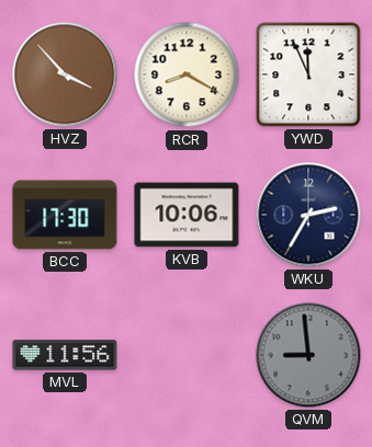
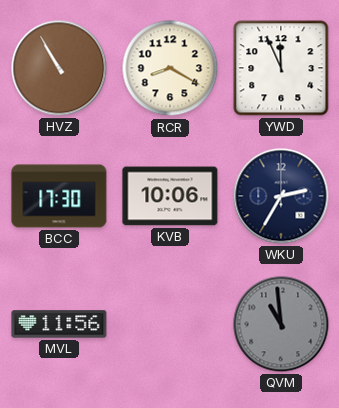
HVZ: 3:53 -> 10:55 (59, 68)
QVM: 8:59 -> 10:59 (281, 324)
